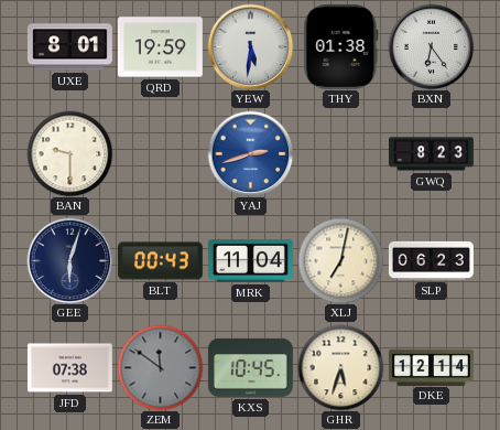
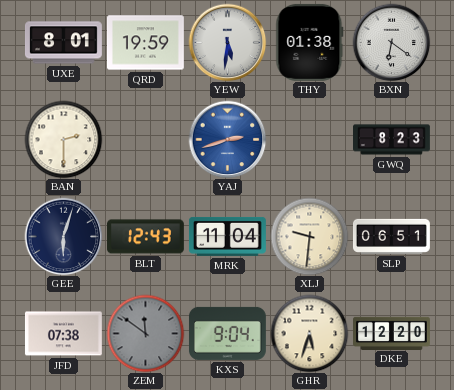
BXN: 6:24 -> 6:21 (391, 42)
BAN: 9:30 -> 2:30 (63, 139)
BLT: 00:43 -> 12:43 (145, 237)
XLJ: 7:02 -> 9:31 (309, 236)
SLP: 06:23 -> 06:51 (391, 236)
KXS: 10:45 -> 9:04 (227, 333)
DKE: 12:14 -> 12:20 (392, 333)
